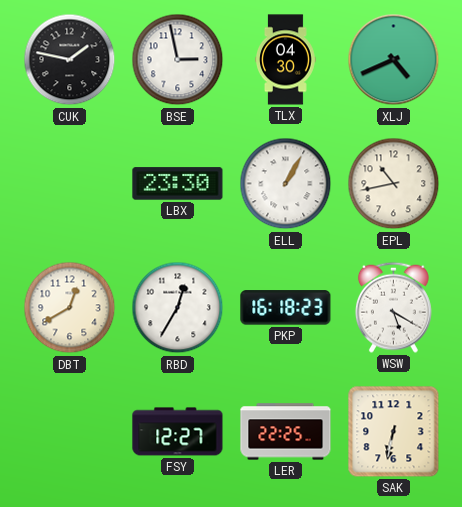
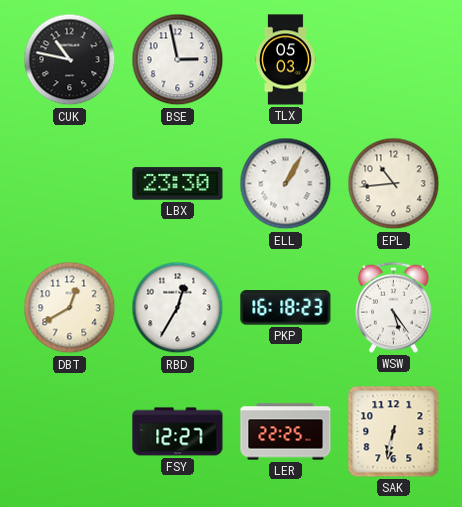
CUK: 1:47 -> 10:47 (70, 60)
TLX: 04:30 -> 05:03 (286, 60)
XLJ: 4:41 -> none (394, 60)
EPL: 10:43 -> 10:44 (394, 184)
WSW: 5:20 -> 5:24 (393, 307)
